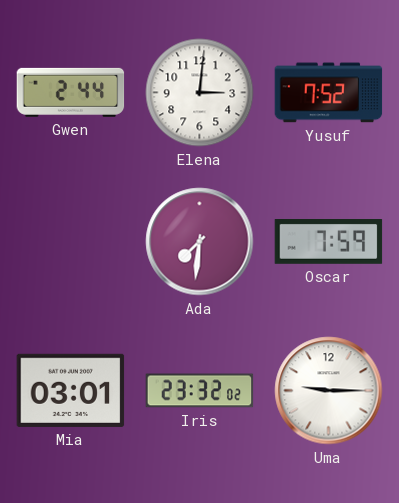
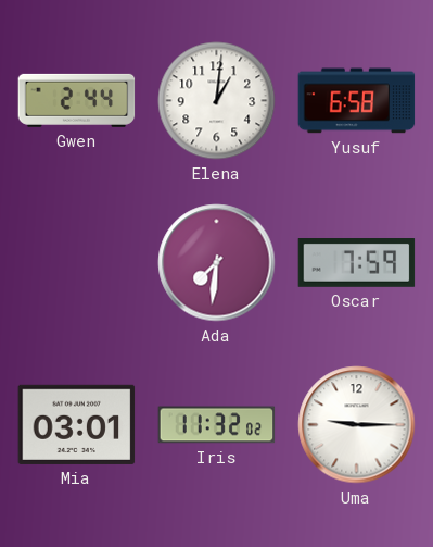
Elena: 3:01 -> 1:01 (217, 101)
Yusuf: 7:52 -> 6:58 (357, 101)
Iris: 23:32 -> 11:32 (217, 425)
